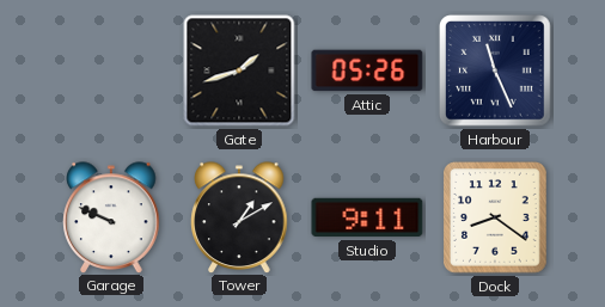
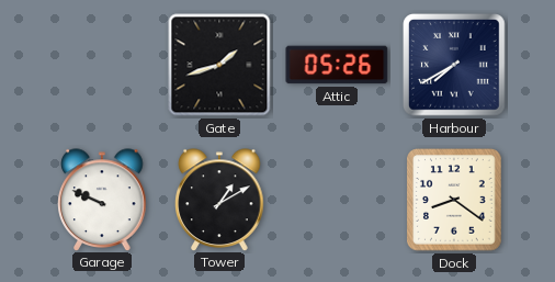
Harbour: 11:26 -> 7:40 (455, 66)
Studio: 9:11 -> none (367, 217)
